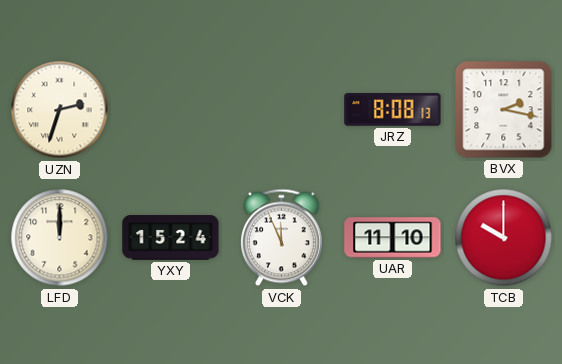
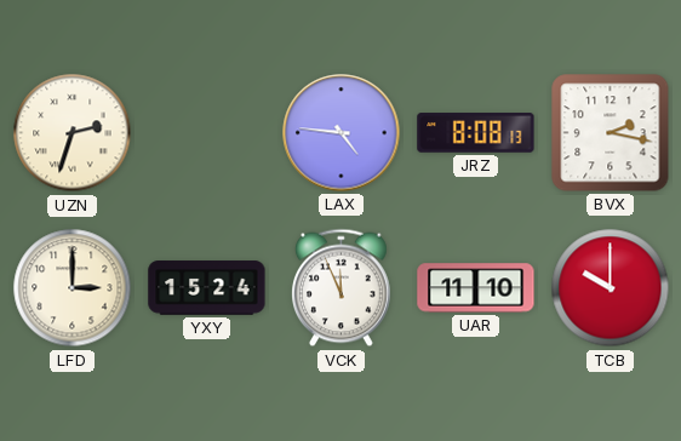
LAX: none -> 4:46 (342, 133)
LFD: 12:00 -> 3:00 (73, 288)
